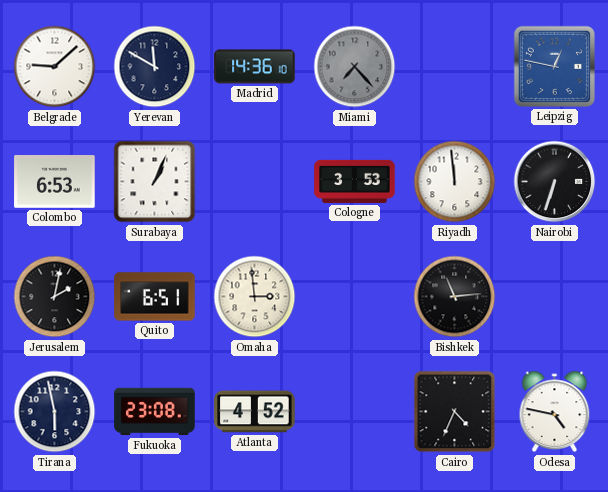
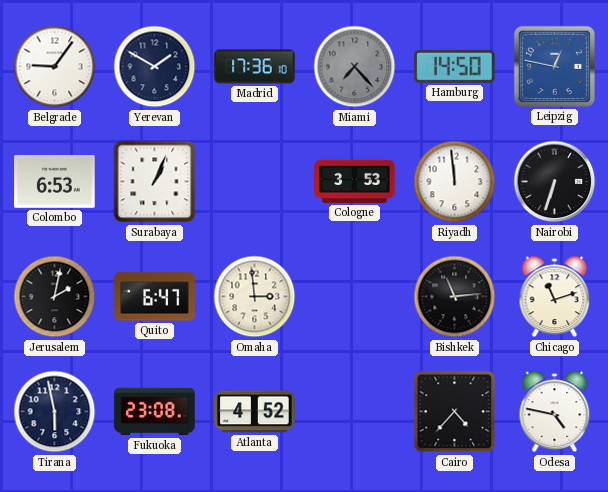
Belgrade: 9:08 -> 9:06 (55, 67)
Yerevan: 11:50 -> 1:50 (155, 67)
Madrid: 14:36 -> 17:36 (255, 67)
Hamburg: none -> 14:50 (455, 66)
Quito: 6:51 -> 6:47 (155, 297)
Chicago: none -> 11:12 (555, 297)
Cairo: 4:34 -> 4:37 (455, 412)
